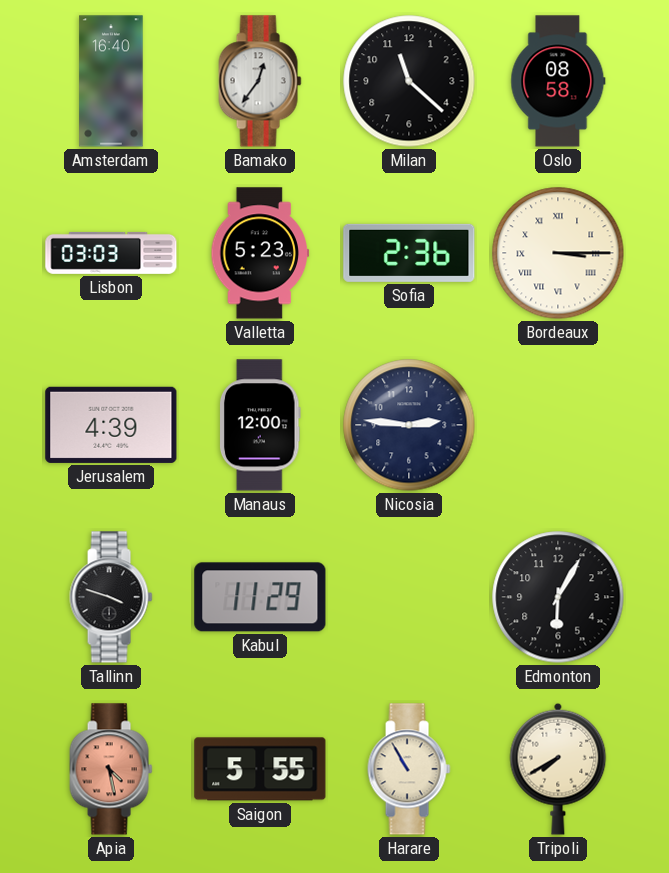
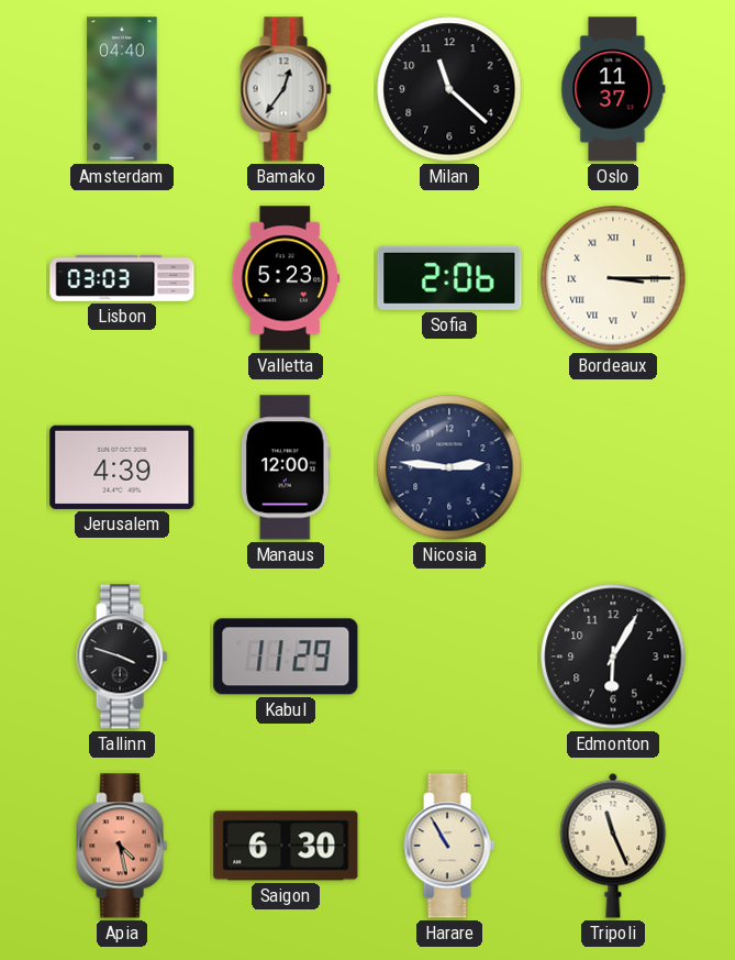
Amsterdam: 16:40 -> 04:40 (122, 89)
Oslo: 08:58 -> 11:37 (613, 89)
Sofia: 2:36 -> 2:06 (449, 278)
Saigon: 5:55 -> 6:30 (286, 846)
Tripoli: 7:40 -> 11:26 (613, 846)
